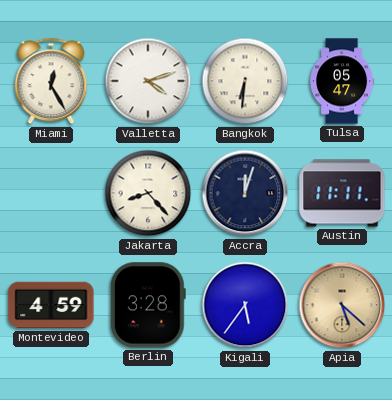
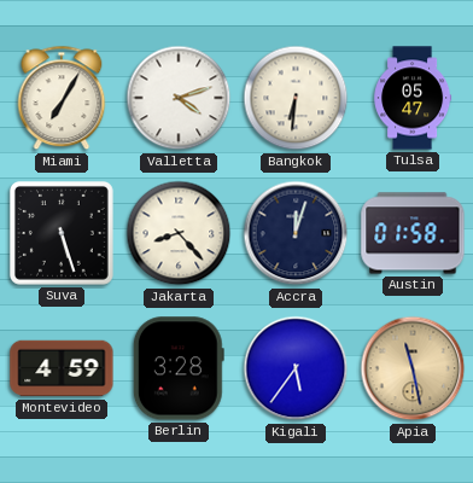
Miami: 12:25 -> 7:05 (62, 98)
Suva: none -> 5:27 (62, 233)
Austin: 11:11 -> 01:58 (413, 233)
Apia: 5:22 -> 11:28 (413, 368)
